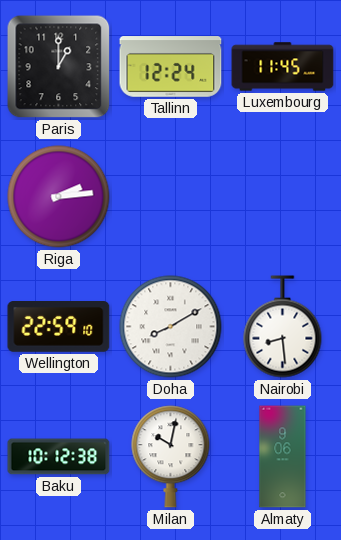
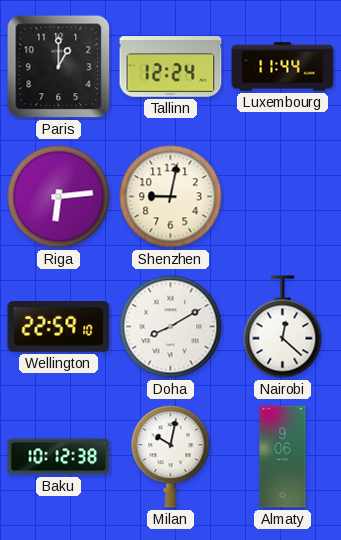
Luxembourg: 11:45 -> 11:44 (283, 67)
Riga: 2:14 -> 6:14 (59, 197)
Shenzhen: none -> 9:02 (171, 197)
Nairobi: 8:29 -> 12:22 (283, 327)
